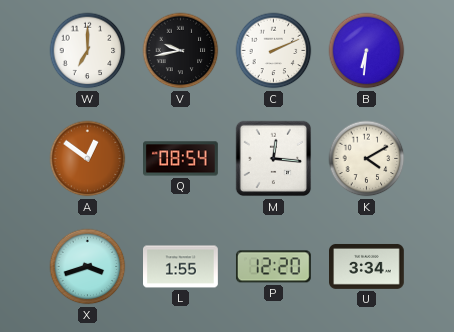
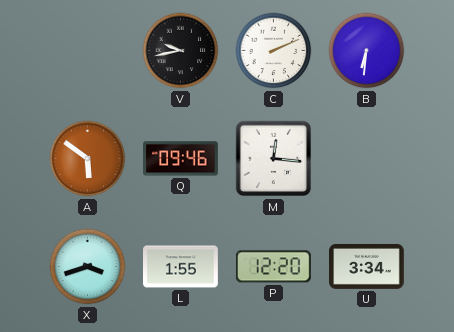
W: 7:00 -> none (88, 51)
A: 12:51 -> 5:51 (88, 159)
Q: 08:54 -> 09:46 (181, 159)
K: 4:10 -> none (367, 159)
